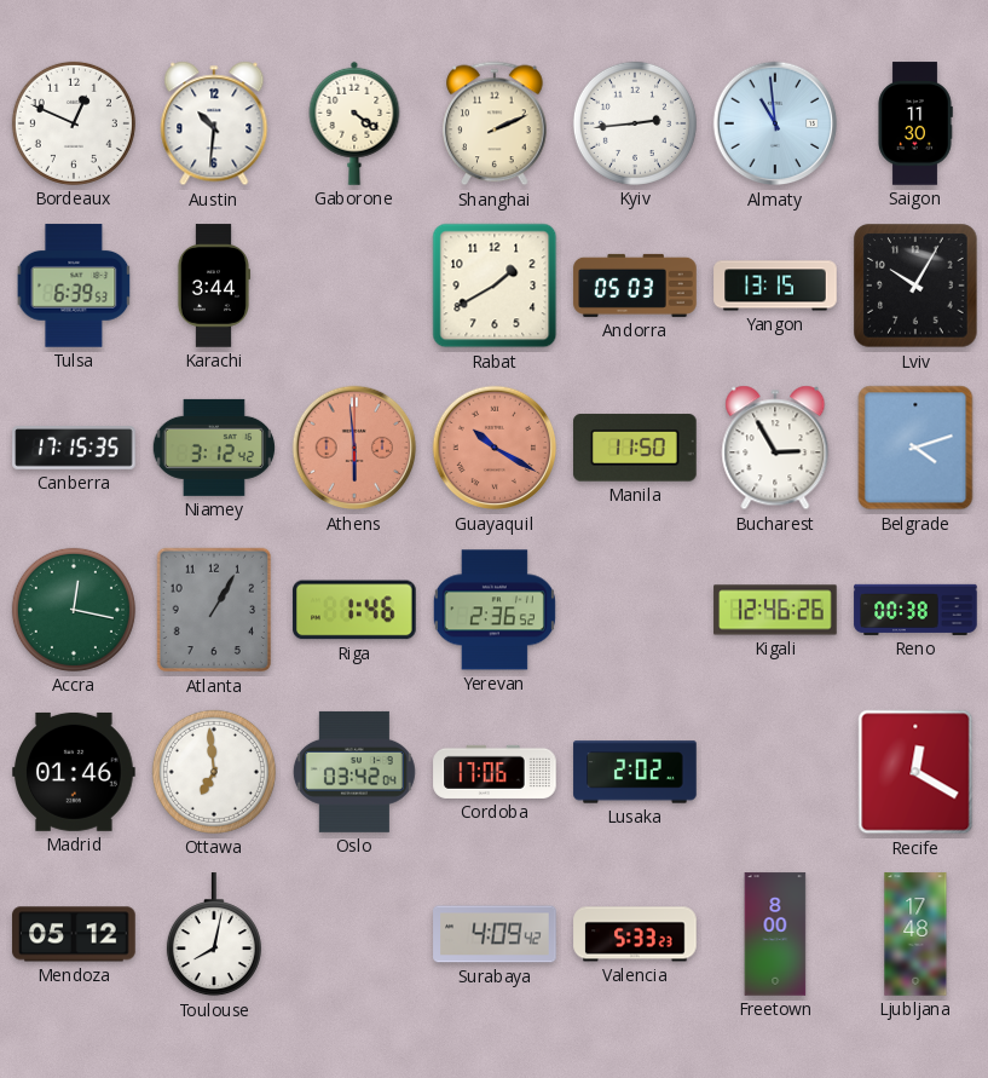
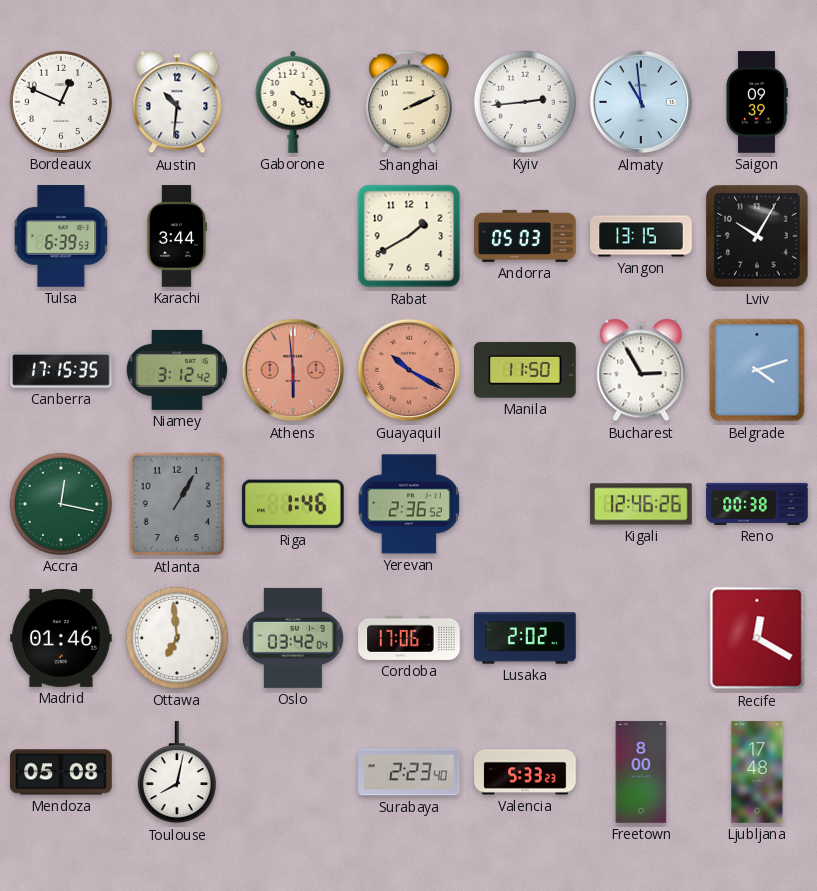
Saigon: 11:30 -> 09:39 (757, 102)
Mendoza: 05:12 -> 05:08 (61, 772)
Surabaya: 4:09 -> 2:23 (409, 772)
